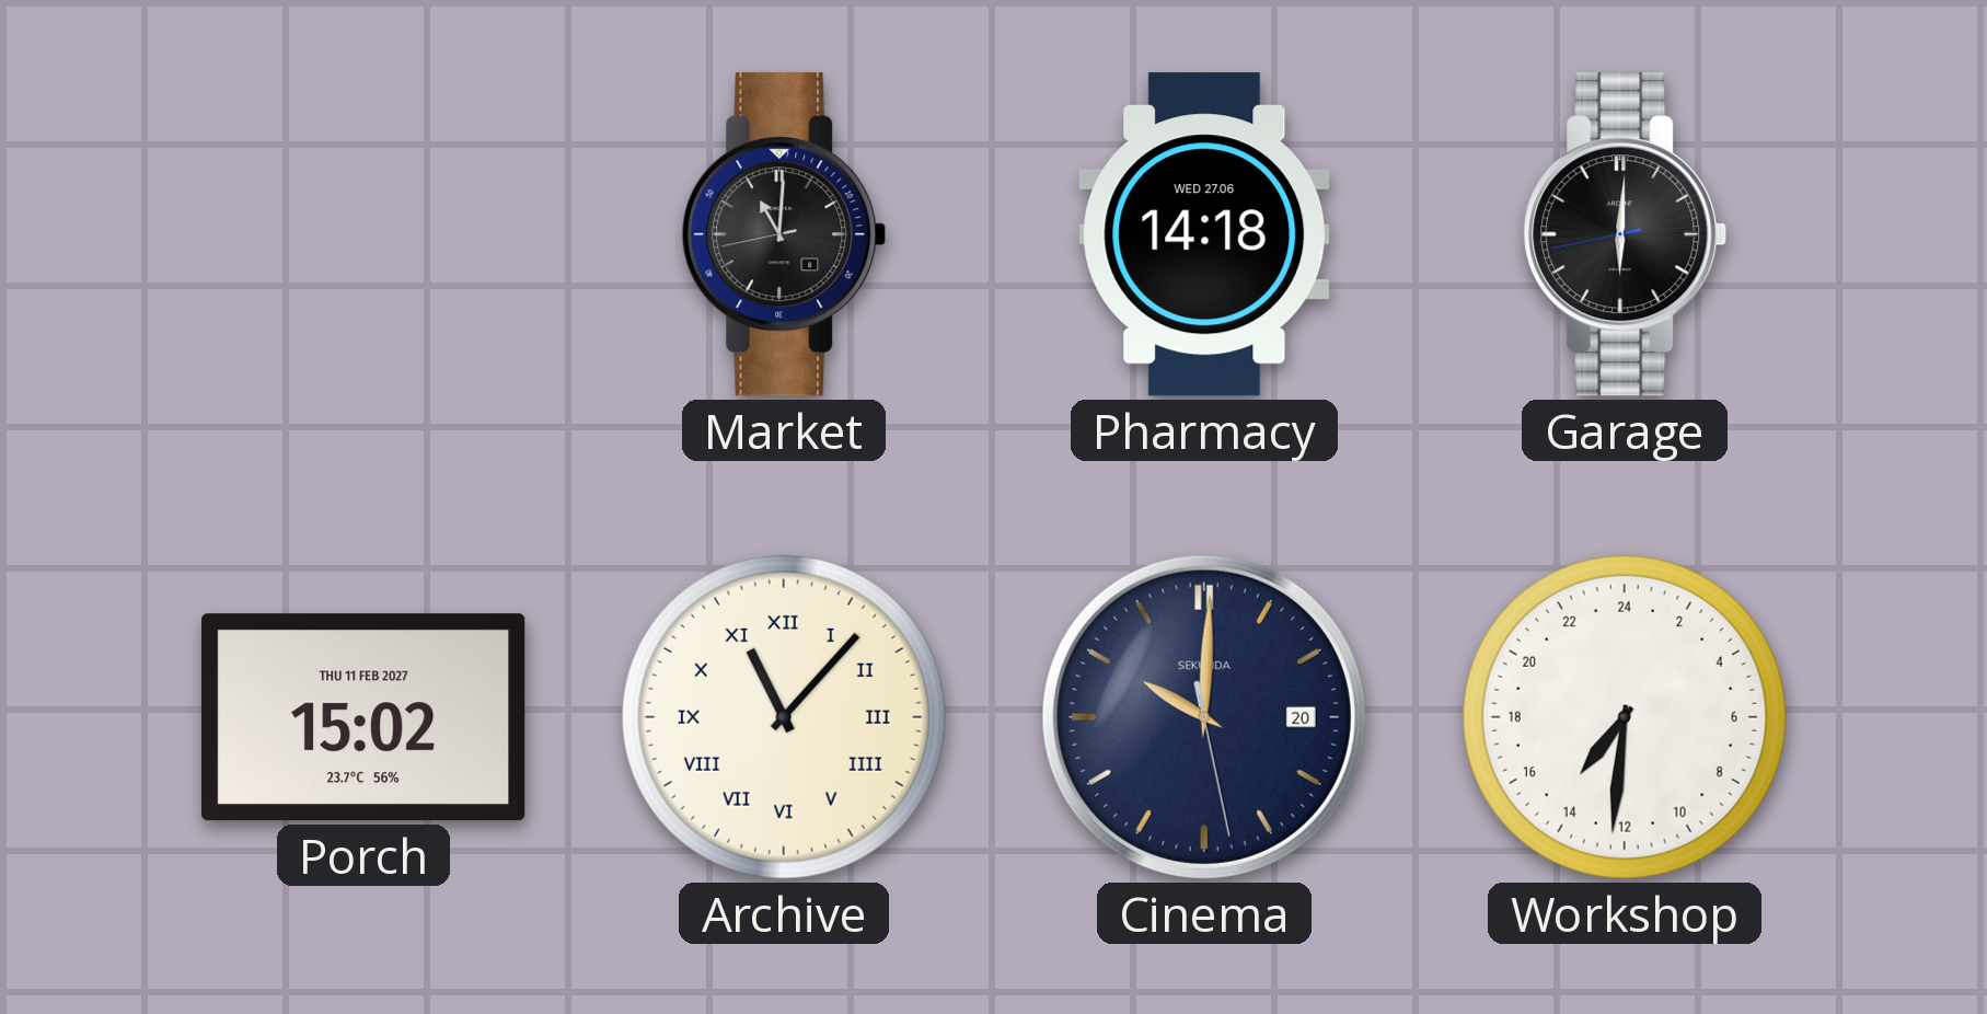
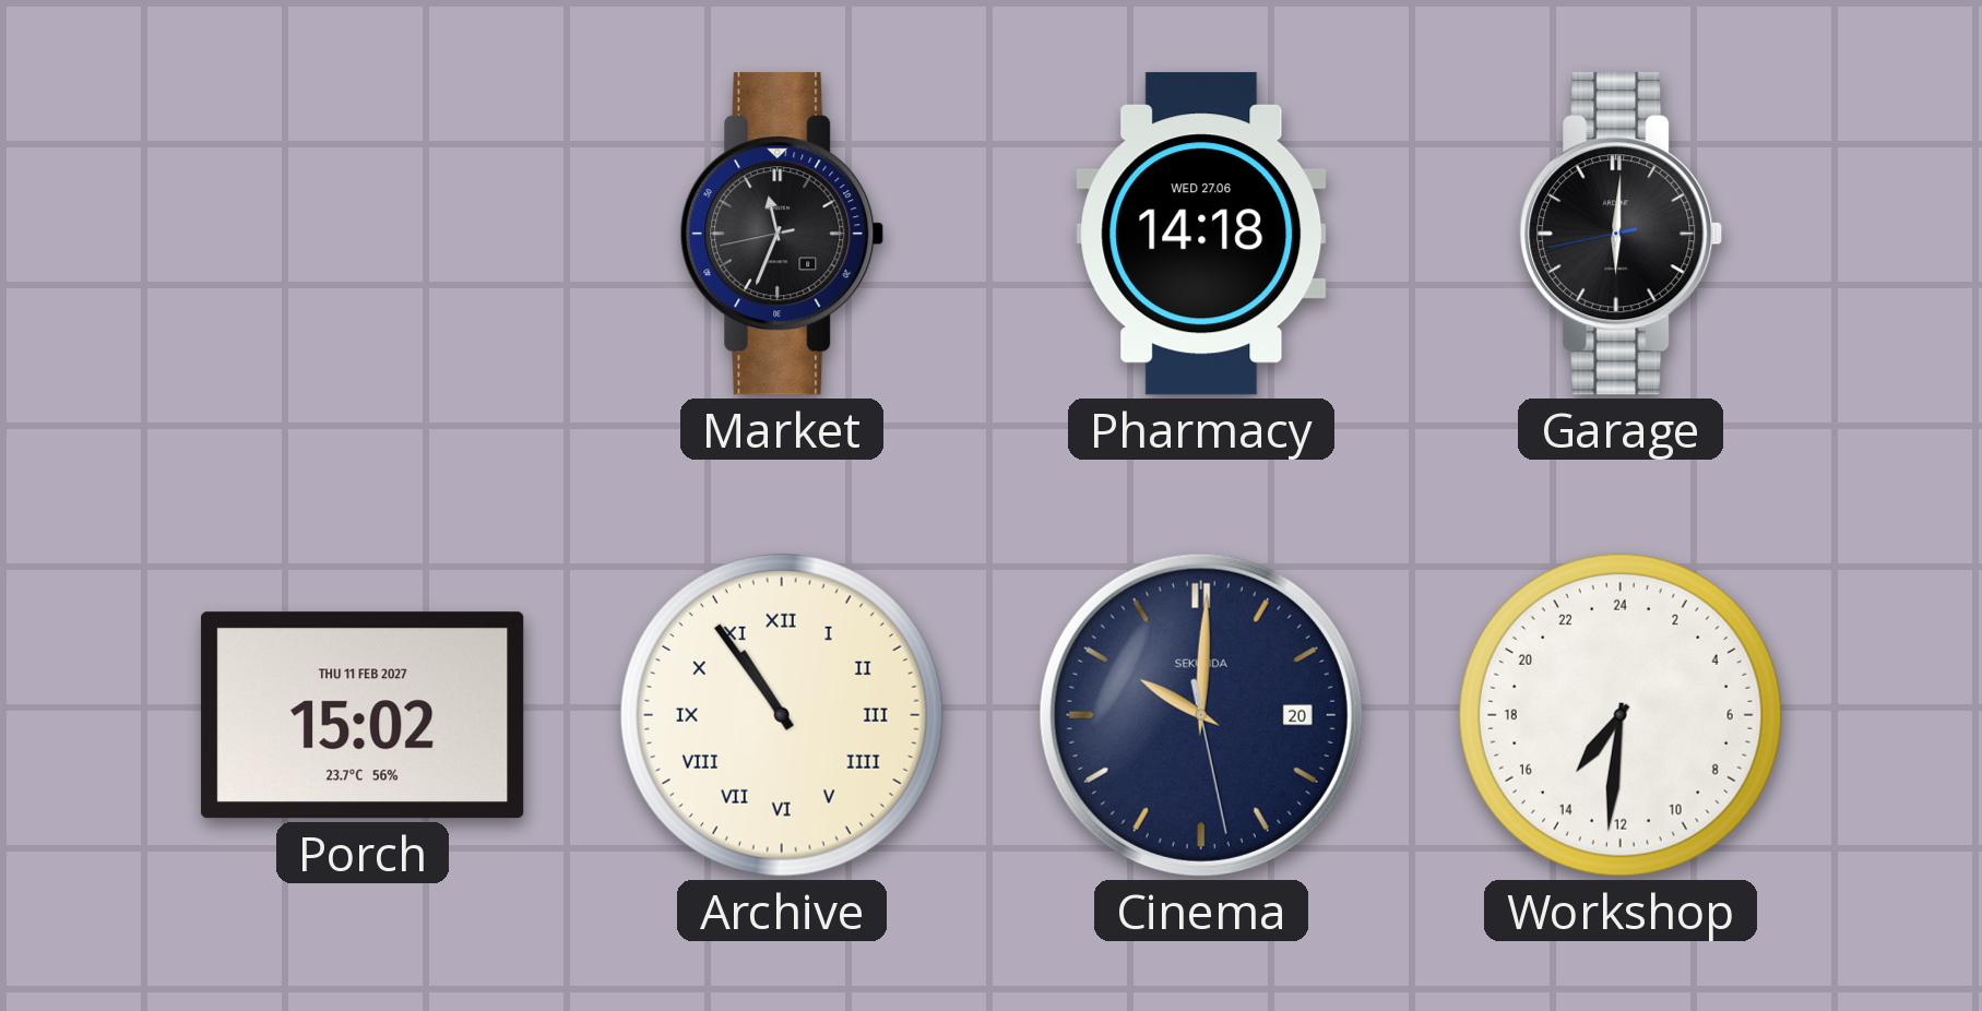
Market: 11:00 -> 11:33 (782, 234)
Archive: 11:07 -> 10:54 (782, 715)
